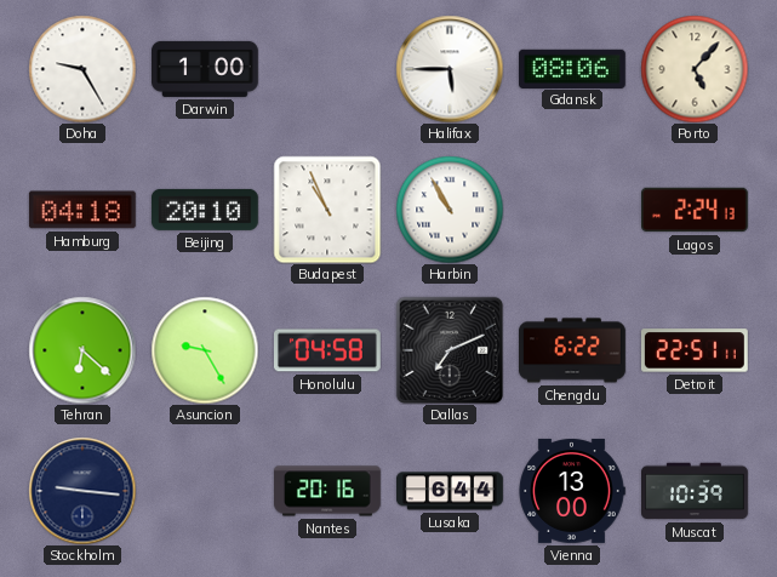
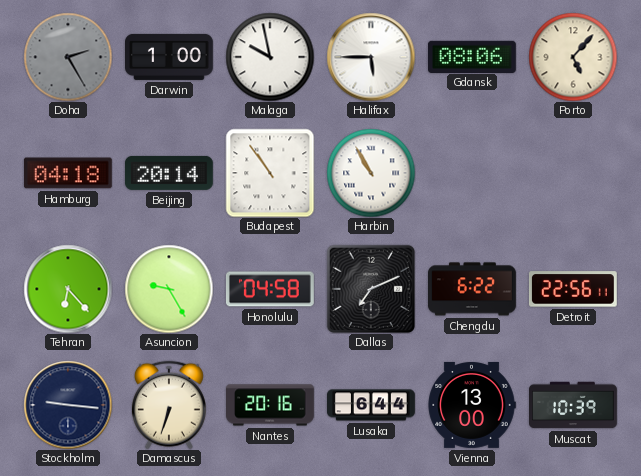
Doha: 9:25 -> 2:25 (68, 57)
Doha dial: white -> grey (68, 57)
Malaga: none -> 9:58 (270, 57)
Beijing: 20:10 -> 20:14 (169, 173)
Budapest: 10:56 -> 10:54 (270, 173)
Lagos: 2:24 -> none (696, 210)
Tehran: 6:22 -> 6:23 (68, 289)
Detroit: 22:51 -> 22:56 (573, 289)
Damascus: none -> 6:33 (169, 405)
